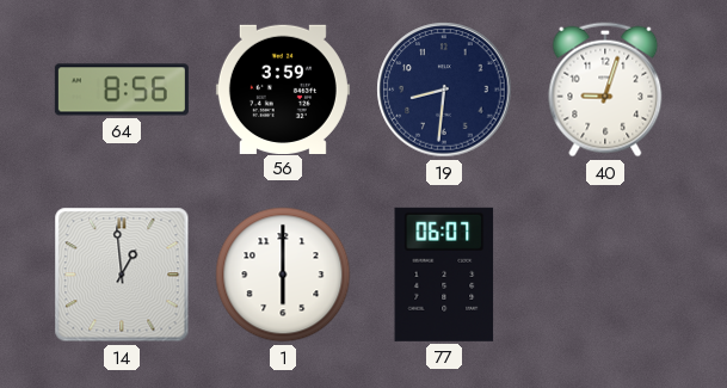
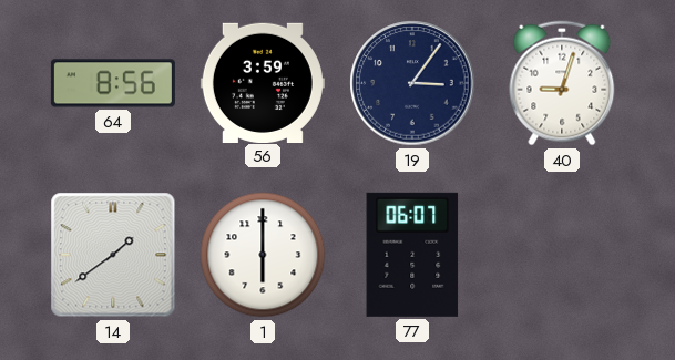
19: 8:31 -> 3:06 (412, 83)
14: 12:59 -> 1:39 (113, 255)
